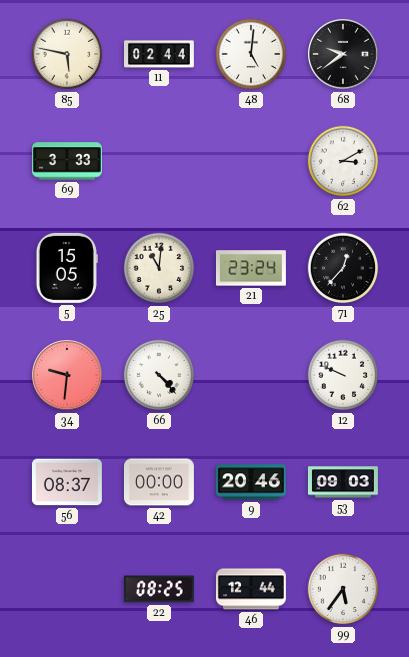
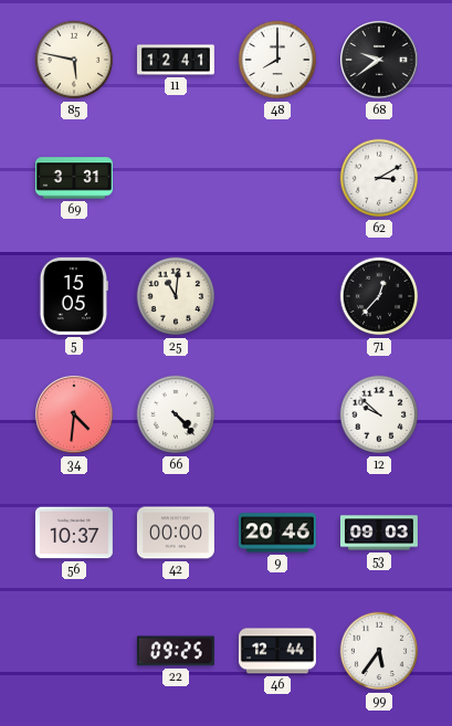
11: 02:44 -> 12:41 (177, 60)
48: 5:01 -> 8:00 (277, 60)
69: 3:33 -> 3:31 (74, 178)
21: 23:24 -> none (251, 268)
34: 9:31 -> 4:31 (75, 415)
12: 9:49 -> 9:52 (379, 414)
56: 08:37 -> 10:37 (74, 533)
22: 08:25 -> 09:25 (176, 651)
